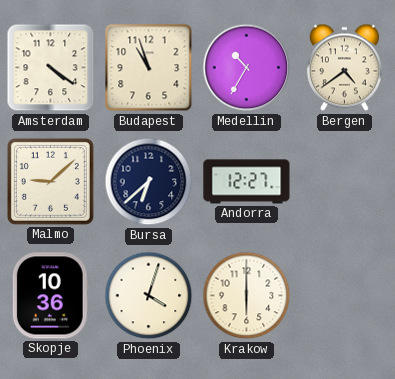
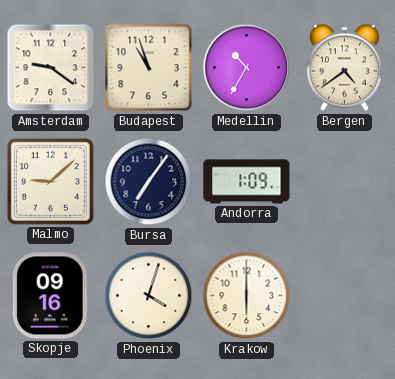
Amsterdam: 4:21 -> 9:21 (51, 68)
Bursa: 6:38 -> 7:06 (149, 182)
Andorra: 12:27 -> 1:09 (247, 182)
Skopje: 10:36 -> 09:16 (50, 296)
